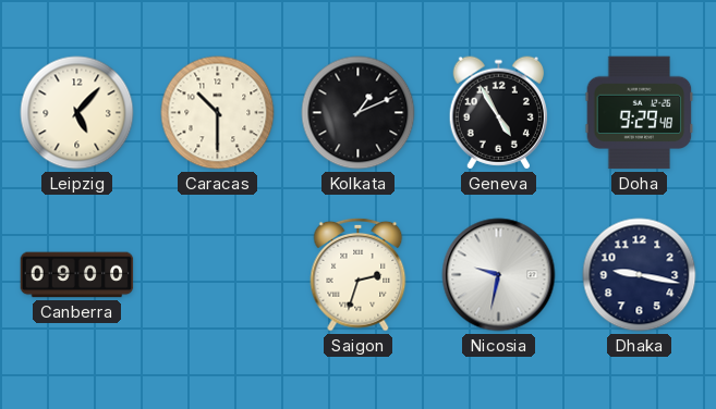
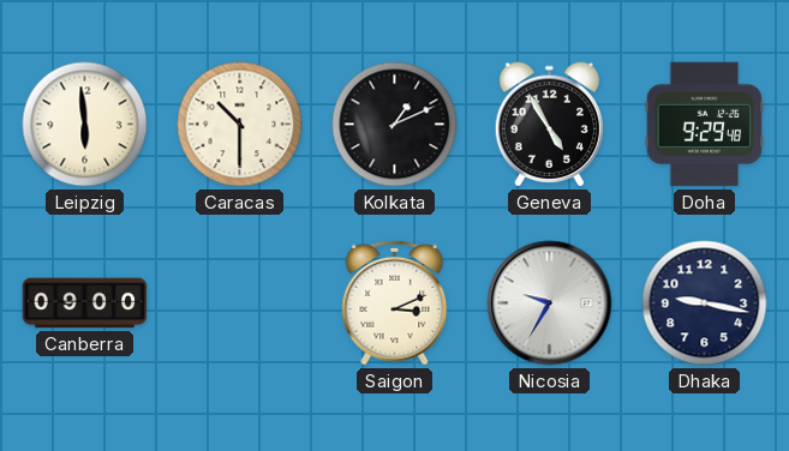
Leipzig: 5:07 -> 5:59 (85, 125)
Saigon: 2:33 -> 3:11 (395, 302)
Nicosia: 9:32 -> 9:35 (550, 303)
